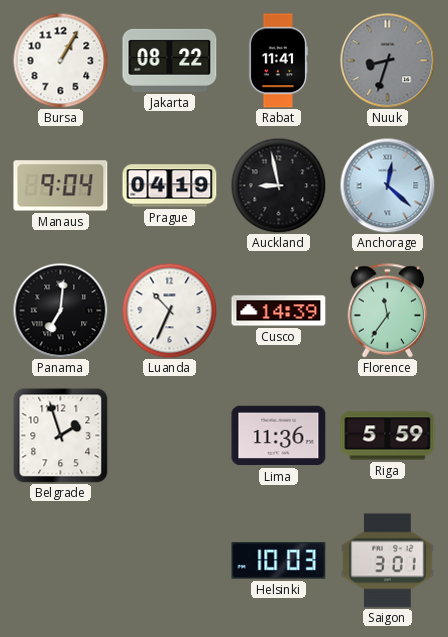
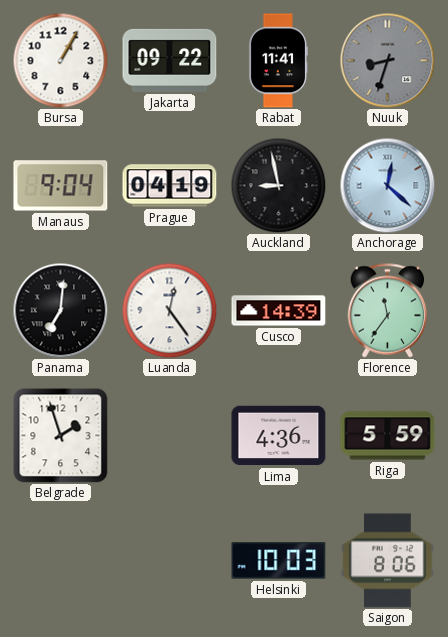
Jakarta: 08:22 -> 09:22 (170, 60)
Luanda: 10:34 -> 12:24 (169, 310)
Lima: 11:36 -> 4:36 (279, 436)
Saigon: 3:01 -> 8:06 (388, 561)
